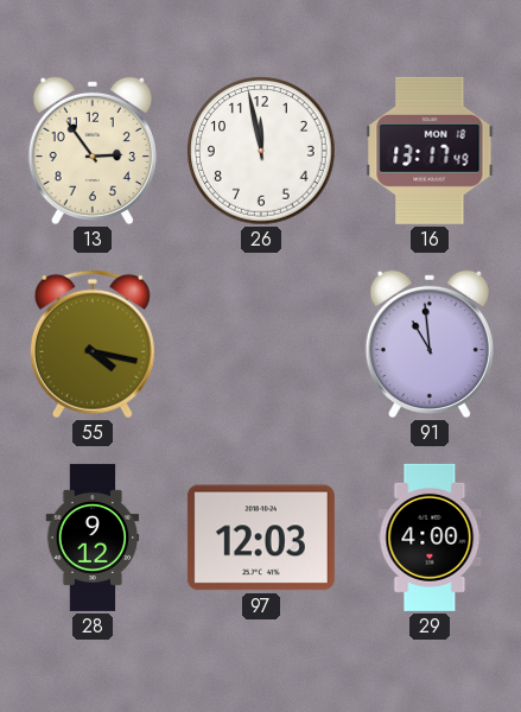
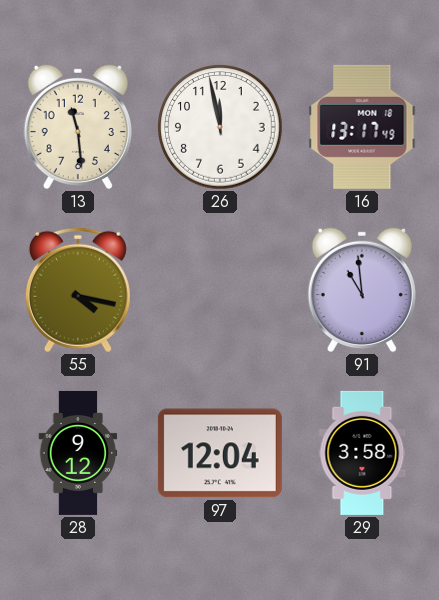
13: 2:54 -> 11:29 (78, 127)
97: 12:03 -> 12:04 (220, 453)
29: 4:00 -> 3:58 (362, 453)
